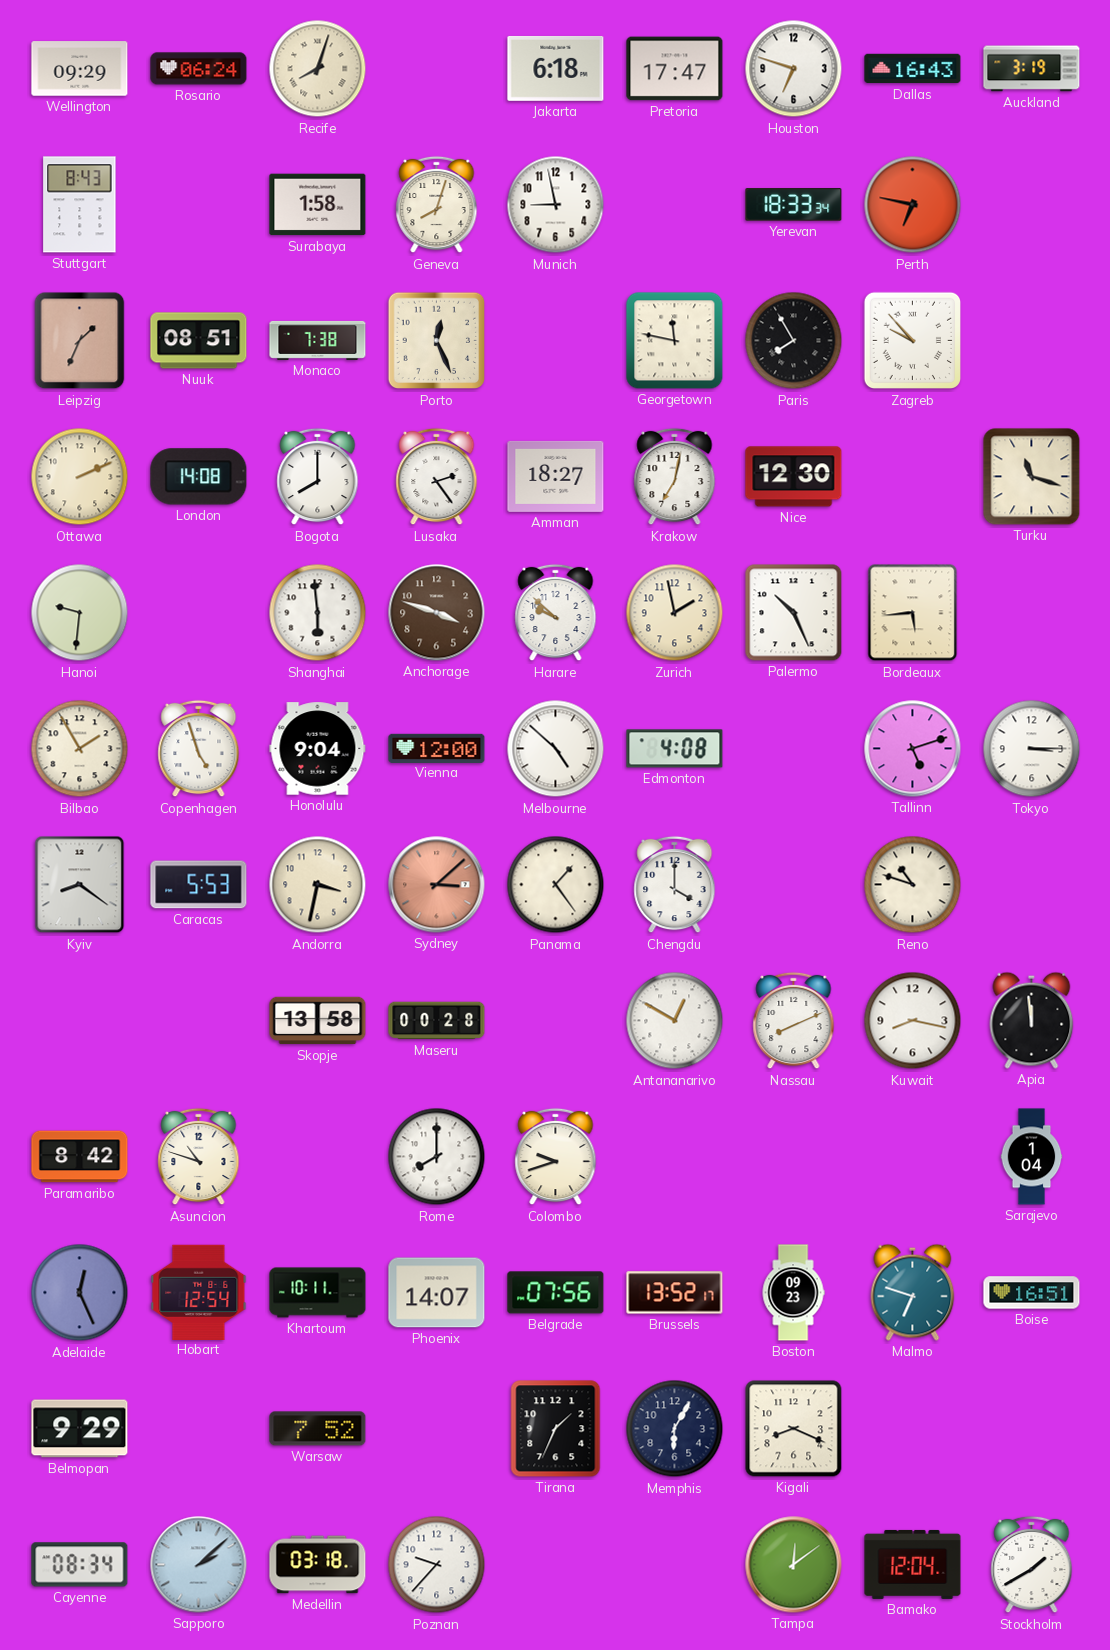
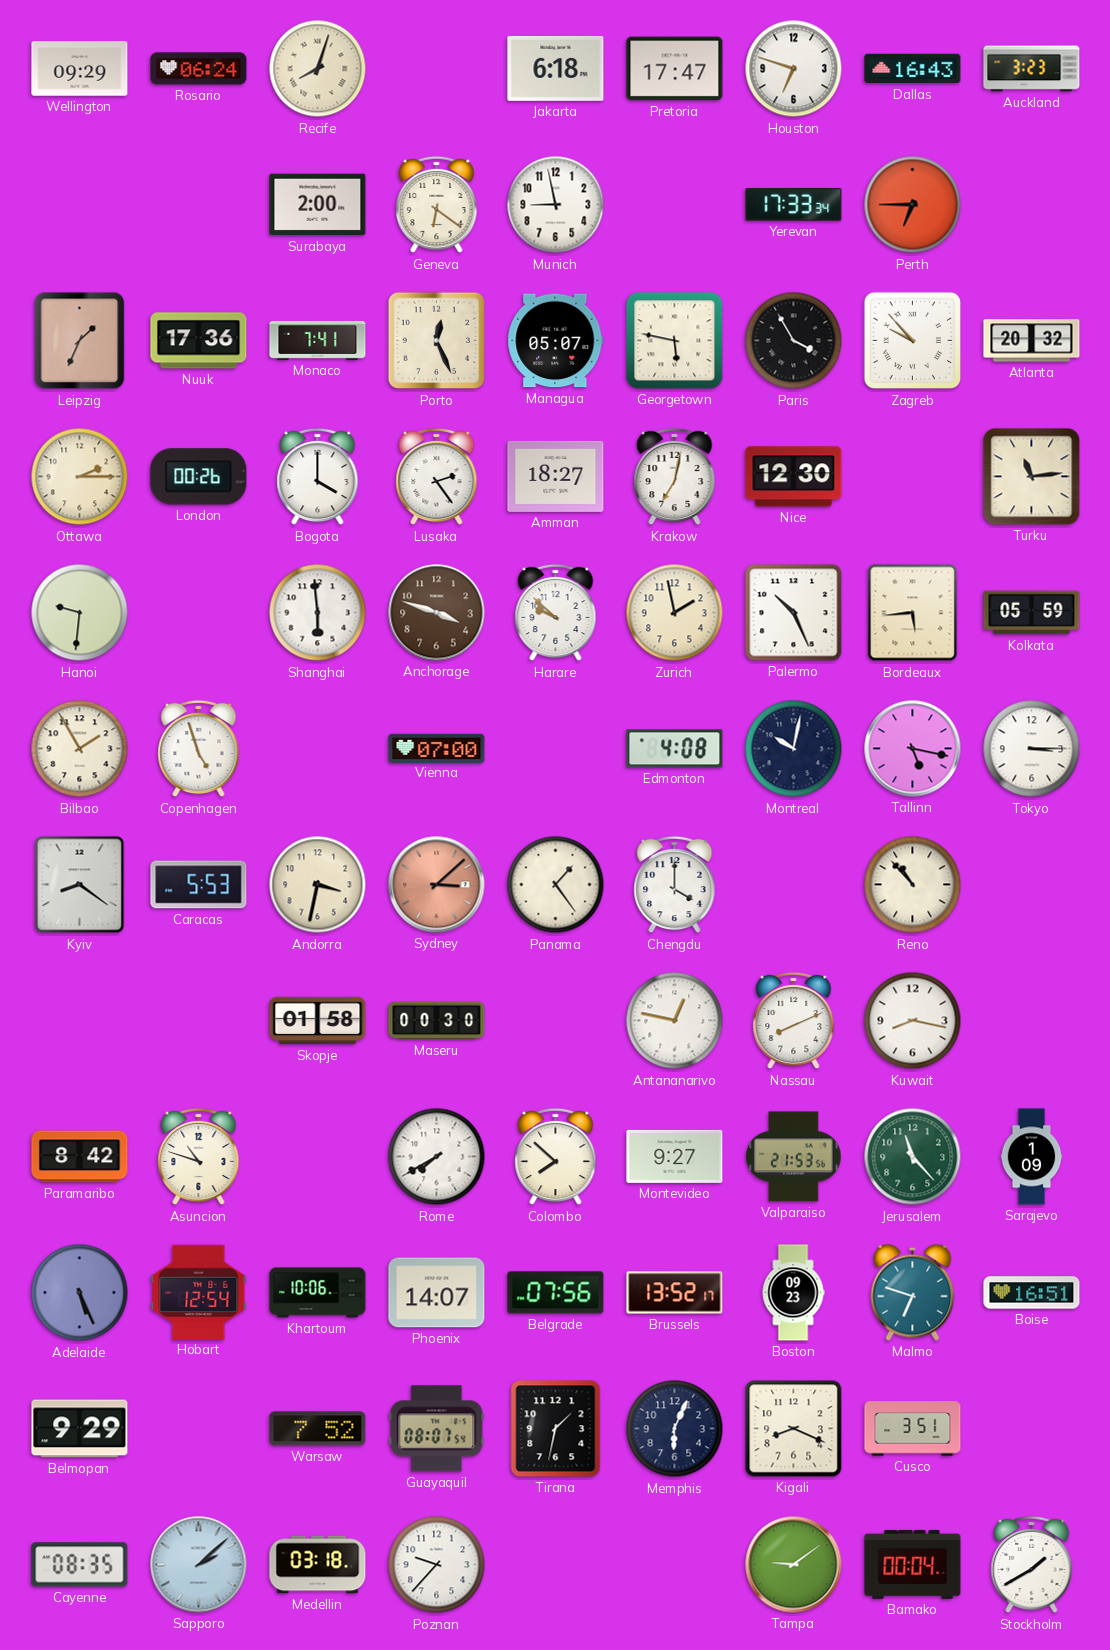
Auckland: 3:19 -> 3:23 (1032, 69)
Stuttgart: 8:43 -> none (80, 205)
Surabaya: 1:58 -> 2:00 (318, 205)
Geneva: 8:03 -> 6:21 (437, 205)
Yerevan: 18:33 -> 17:33 (794, 205)
Perth: 6:47 -> 6:45 (913, 205)
Nuuk: 08:51 -> 17:36 (199, 341)
Monaco: 7:38 -> 7:41 (318, 340)
Managua: none -> 05:07 (556, 341)
Georgetown: 11:47 -> 5:47 (675, 341)
Paris: 7:55 -> 3:55 (794, 341)
Atlanta: none -> 20:32 (1032, 341)
Ottawa: 2:11 -> 2:15 (80, 477)
London: 14:08 -> 00:26 (199, 477)
Bogota: 8:00 -> 4:00 (318, 477)
Turku: 11:18 -> 11:14 (1032, 477)
Kolkata: none -> 05:59 (1032, 613)
Honolulu: 9:04 -> none (318, 749)
Vienna: 12:00 -> 07:00 (437, 748)
Melbourne: 4:52 -> none (556, 749)
Montreal: none -> 10:02 (794, 749)
Tallinn: 5:12 -> 5:17 (913, 749)
Reno: 10:48 -> 10:53 (913, 885)
Skopje: 13:58 -> 01:58 (318, 1021)
Maseru: 00:28 -> 00:30 (437, 1021)
Antananarivo: 12:50 -> 12:47 (675, 1021)
Apia: 11:59 -> none (1032, 1020)
Rome: 8:00 -> 7:40 (437, 1157)
Colombo: 9:42 -> 7:52 (556, 1157)
Montevideo: none -> 9:27 (675, 1156)
Valparaiso: none -> 21:53 (794, 1157)
Jerusalem: none -> 11:23 (913, 1157)
Sarajevo: 1:04 -> 1:09 (1032, 1157)
Adelaide: 12:26 -> 5:26 (80, 1293)
Khartoum: 10:11 -> 10:06 (318, 1293)
Guayaquil: none -> 08:07 (437, 1429)
Tirana: 1:34 -> 1:32 (556, 1429)
Memphis: 6:05 -> 6:04 (675, 1429)
Cusco: none -> 3:51 (913, 1429)
Cayenne: 08:34 -> 08:35 (80, 1565)
Tampa: 12:09 -> 9:09 (794, 1565)
Bamako: 12:04 -> 00:04 (913, 1564)
